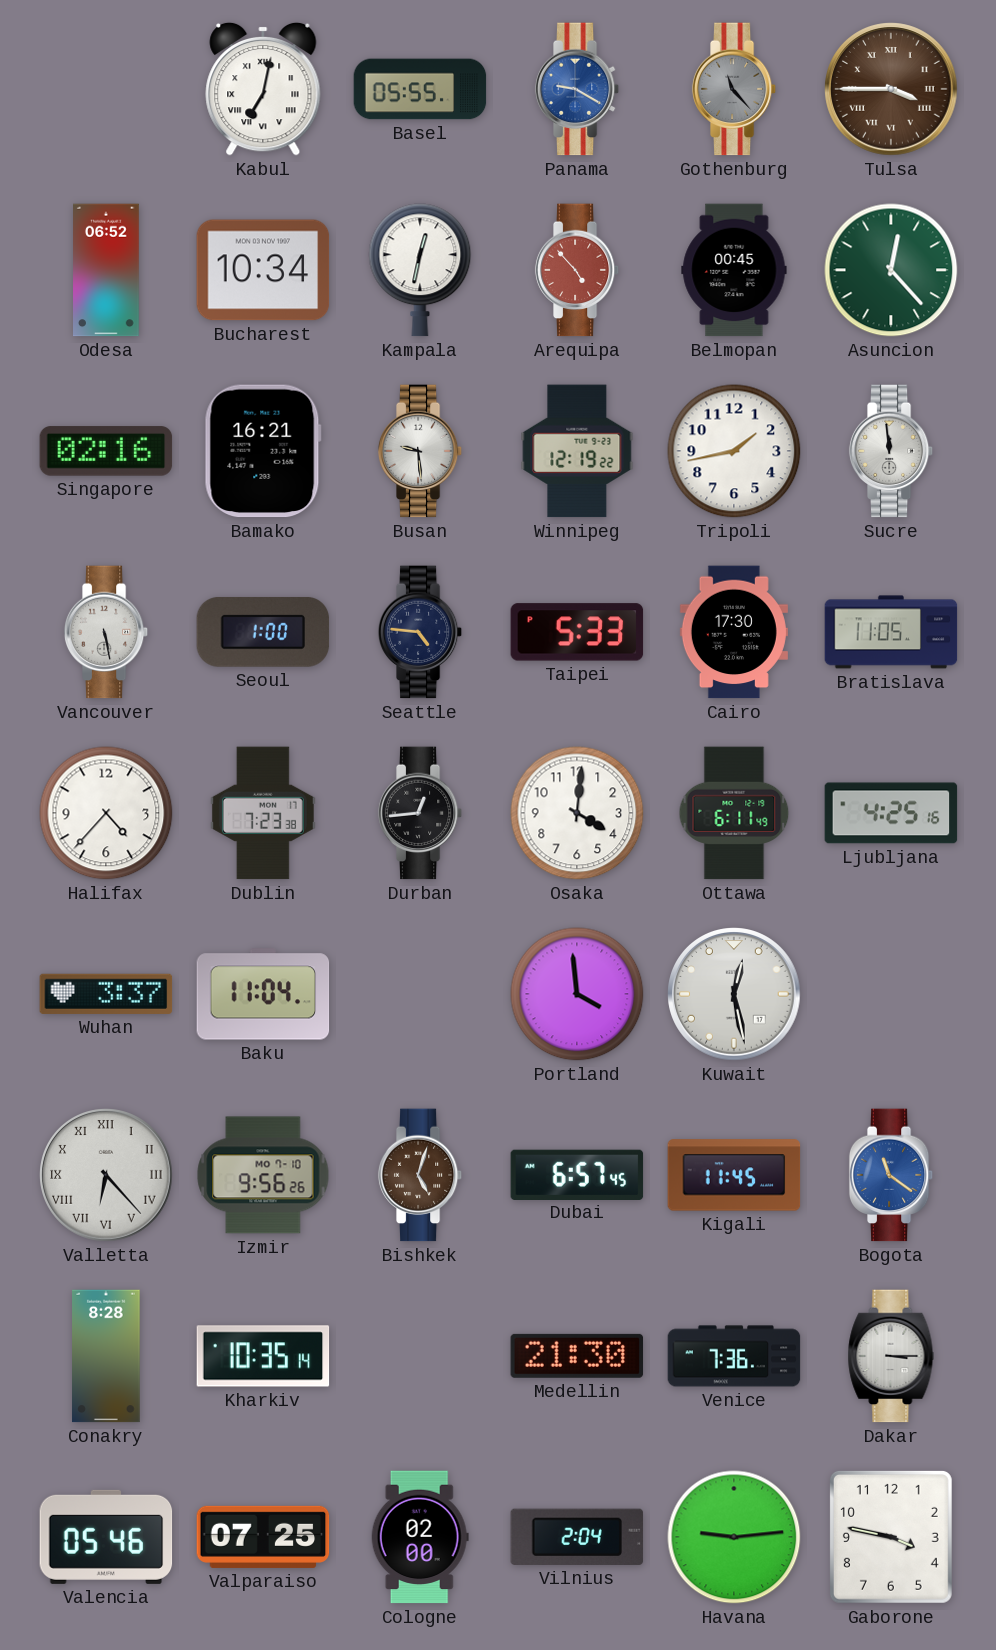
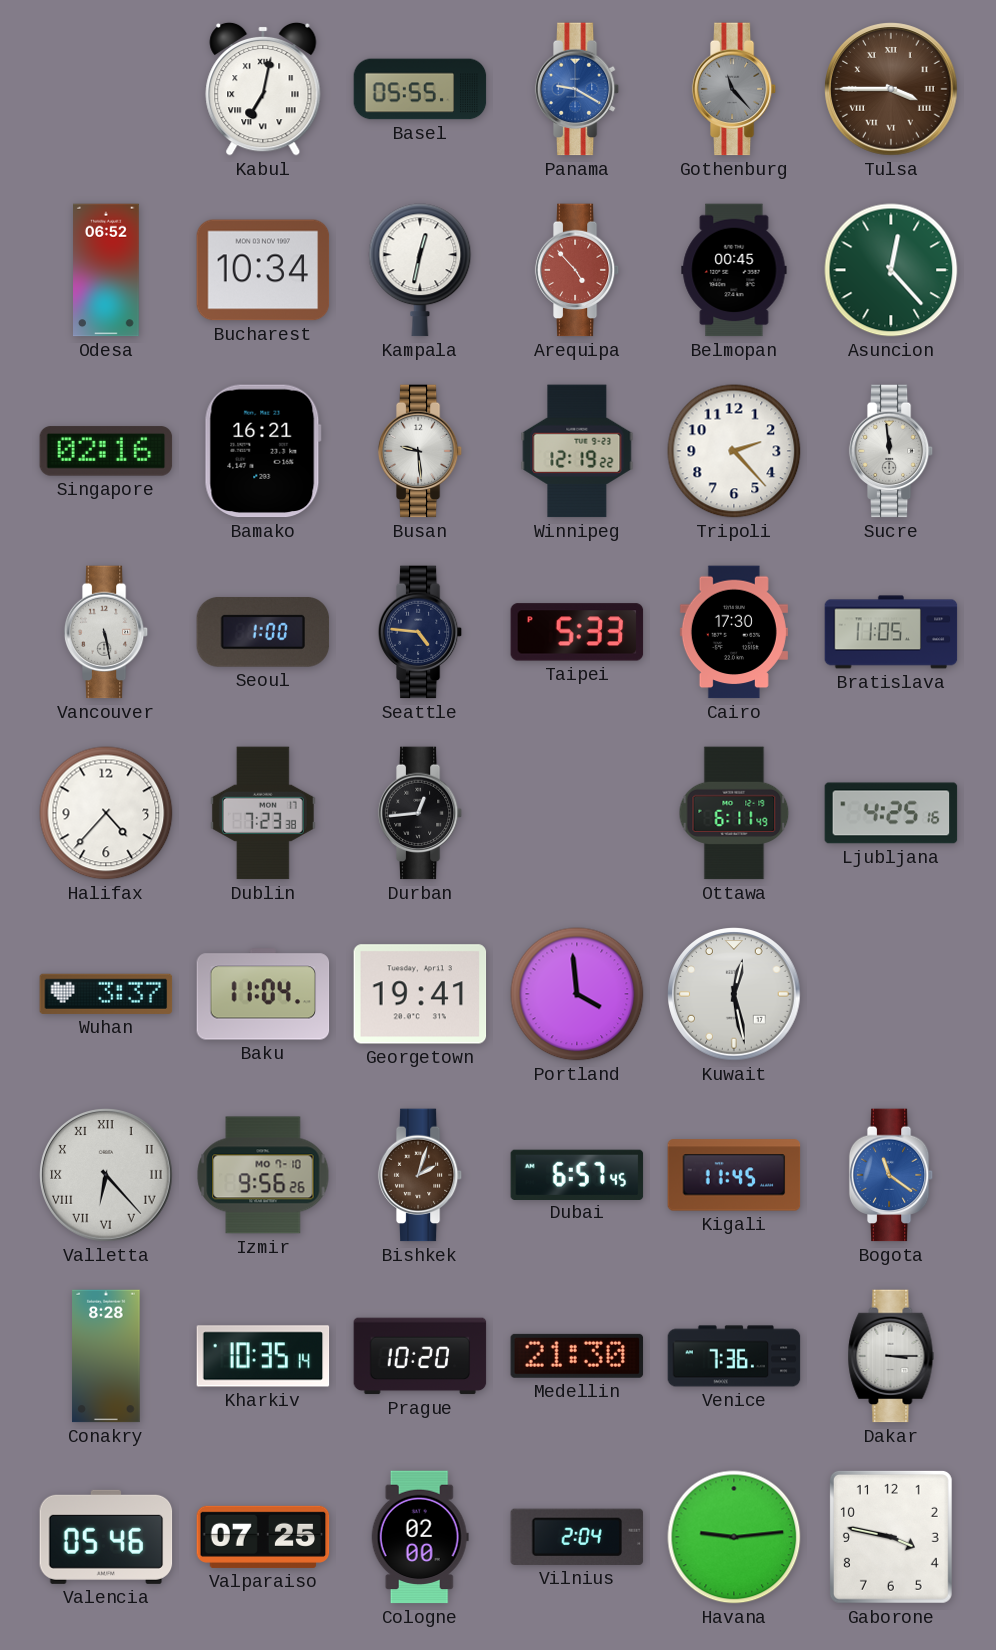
Tripoli: 1:43 -> 2:23 (734, 451)
Osaka: 4:01 -> none (577, 813)
Georgetown: none -> 19:41 (420, 994)
Bishkek: 5:03 -> 2:03 (420, 1175)
Prague: none -> 10:20 (420, 1356)
